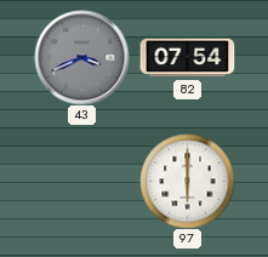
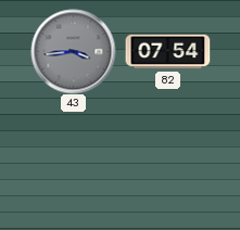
43: 3:41 -> 3:44 (73, 51)
97: 6:00 -> none (187, 181)
